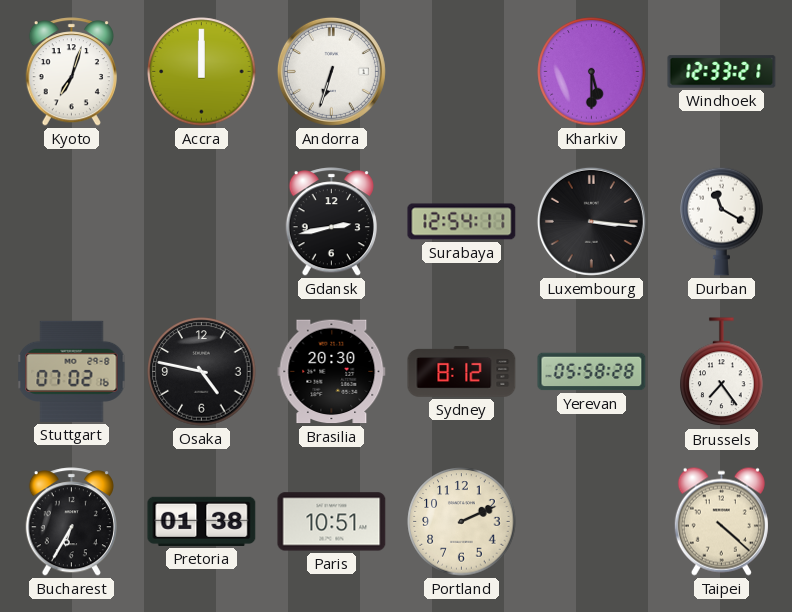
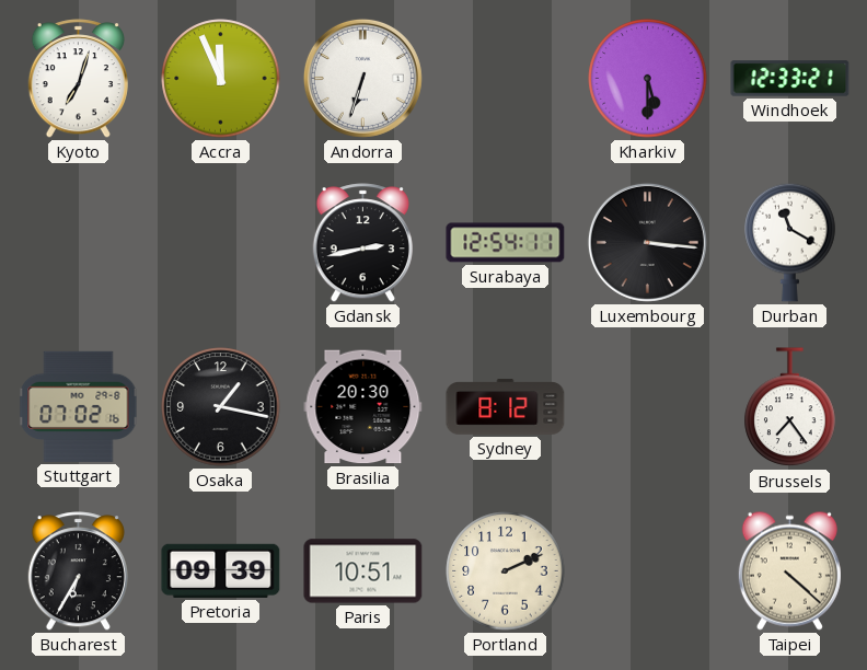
Accra: 12:00 -> 11:56 (221, 79)
Osaka: 4:47 -> 1:17 (221, 407)
Yerevan: 05:58 -> none (592, 372)
Pretoria: 01:38 -> 09:39 (221, 570)
